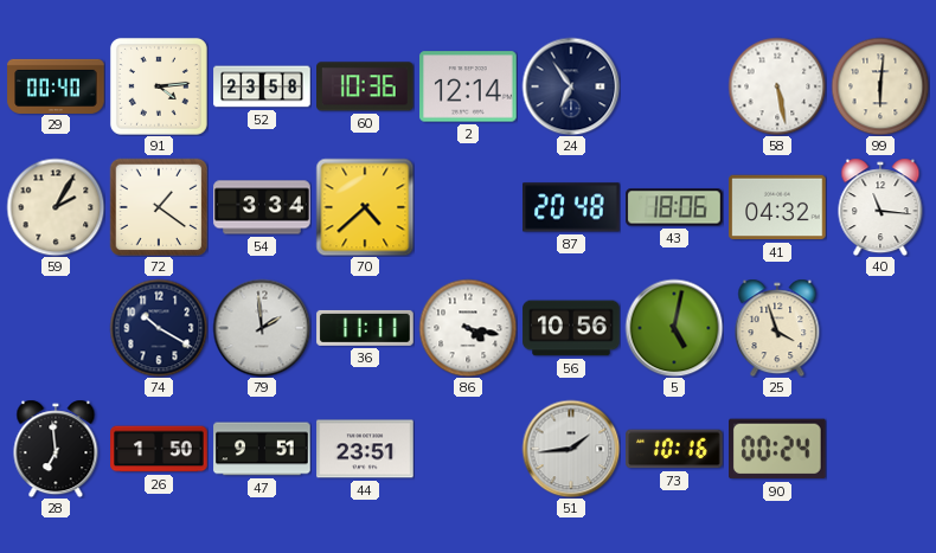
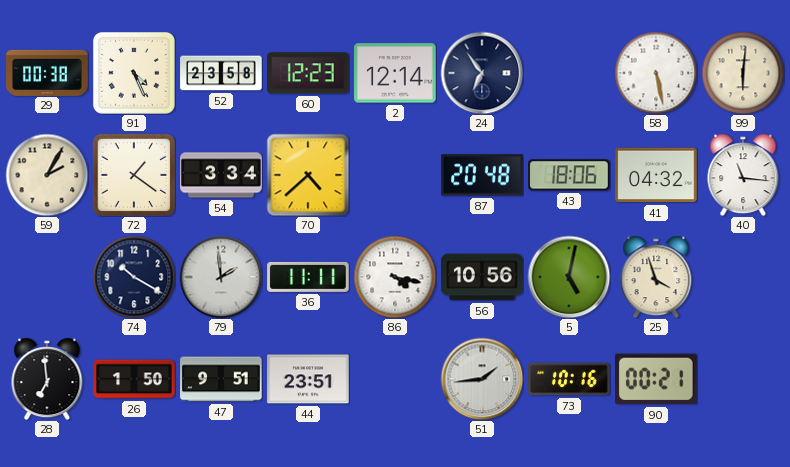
29: 00:40 -> 00:38 (47, 72)
91: 4:14 -> 4:26 (134, 73)
60: 10:36 -> 12:23 (309, 73)
90: 00:24 -> 00:21 (657, 379)
